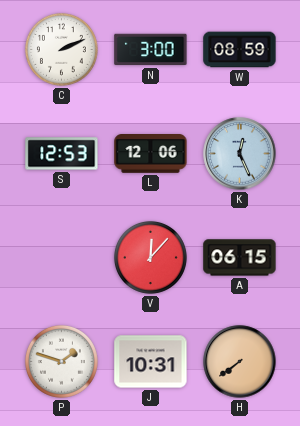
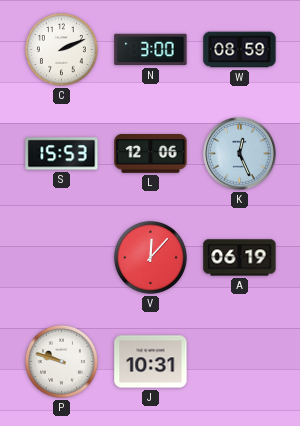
S: 12:53 -> 15:53 (62, 154)
A: 06:15 -> 06:19 (240, 258)
P: 1:48 -> 9:48 (61, 361)
H: 7:39 -> none (240, 362)
